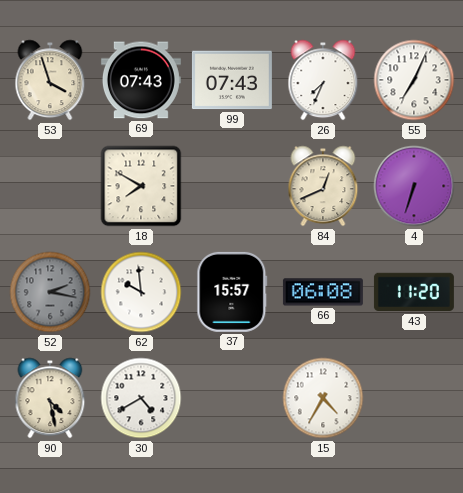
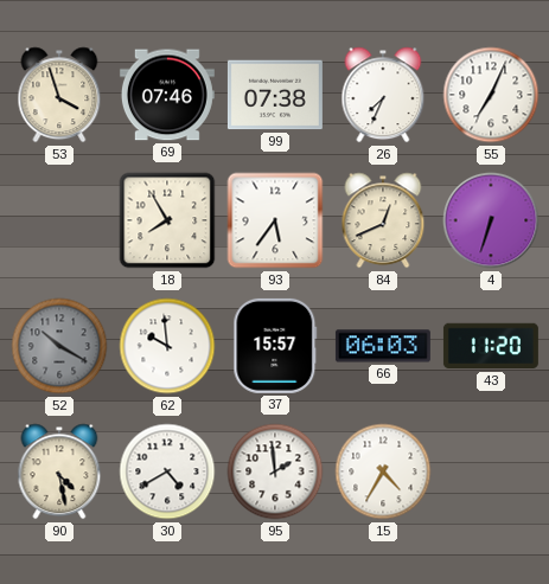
69: 07:43 -> 07:46 (167, 95)
99: 07:43 -> 07:38 (275, 95)
18: 7:50 -> 7:55 (167, 220)
93: none -> 5:36 (275, 220)
52: 2:17 -> 10:20 (59, 346)
66: 06:08 -> 06:03 (383, 346)
95: none -> 1:59 (275, 471)
